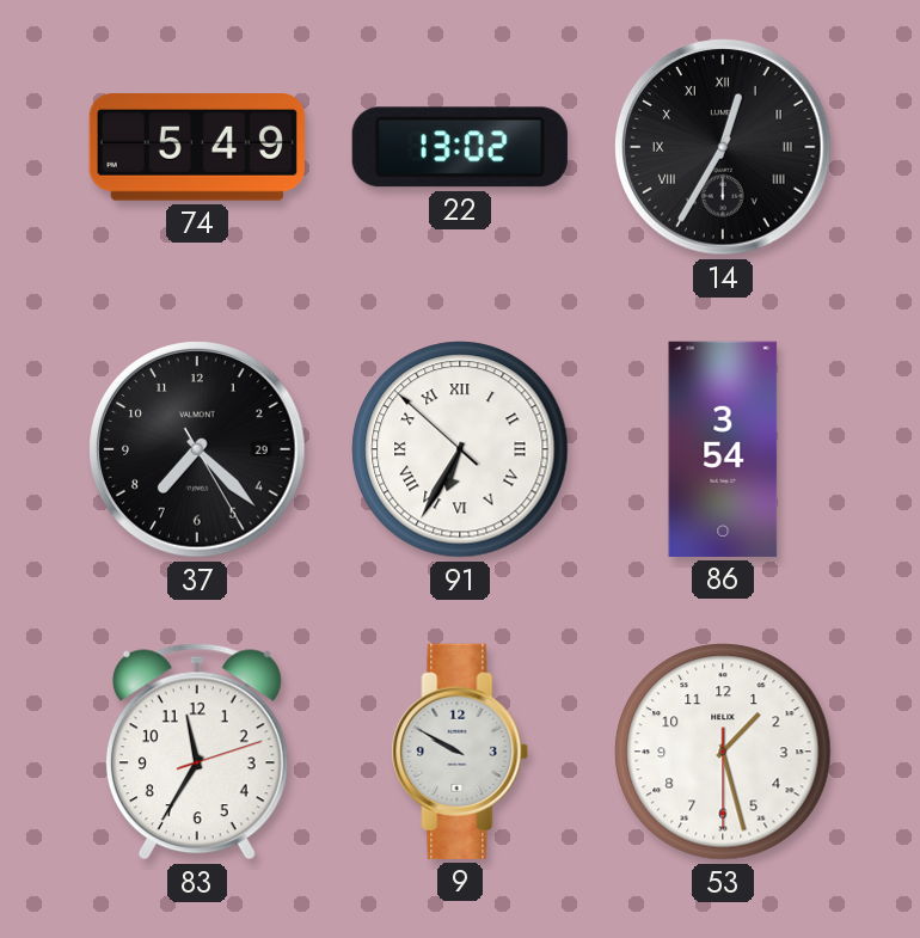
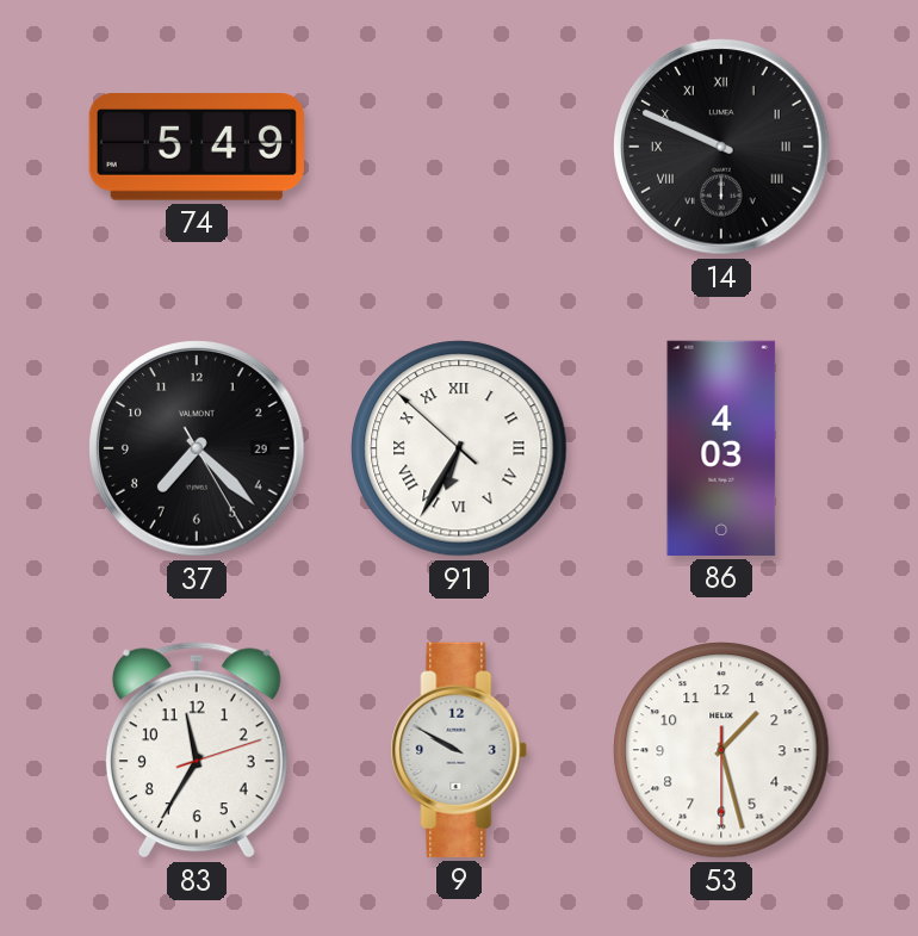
22: 13:02 -> none (460, 147)
14: 12:35 -> 9:49 (721, 147)
86: 3:54 -> 4:03 (721, 448)
